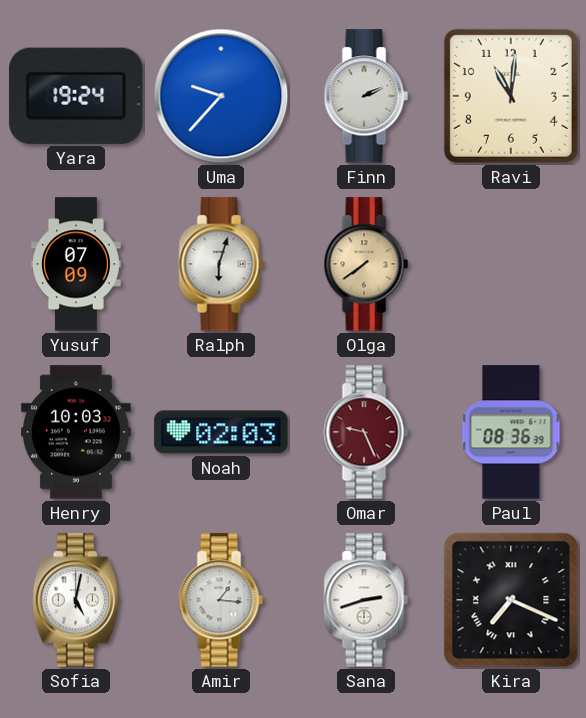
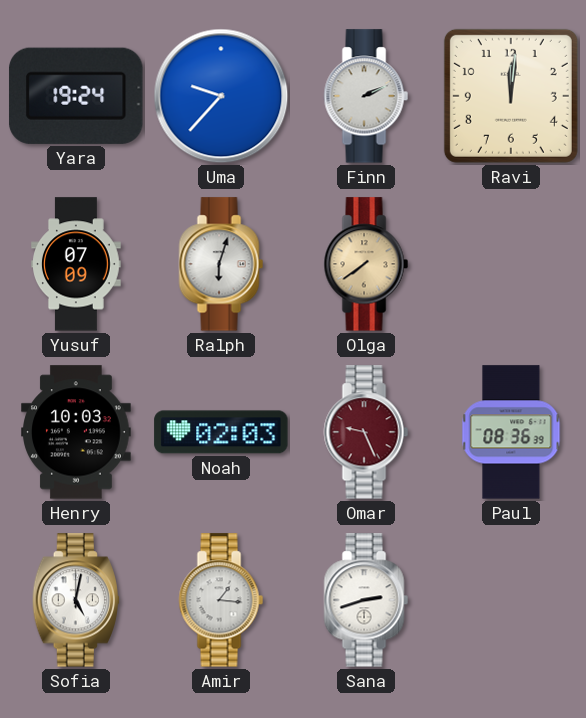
Ravi: 11:01 -> 12:01 (511, 96)
Kira: 7:19 -> none (511, 600)
